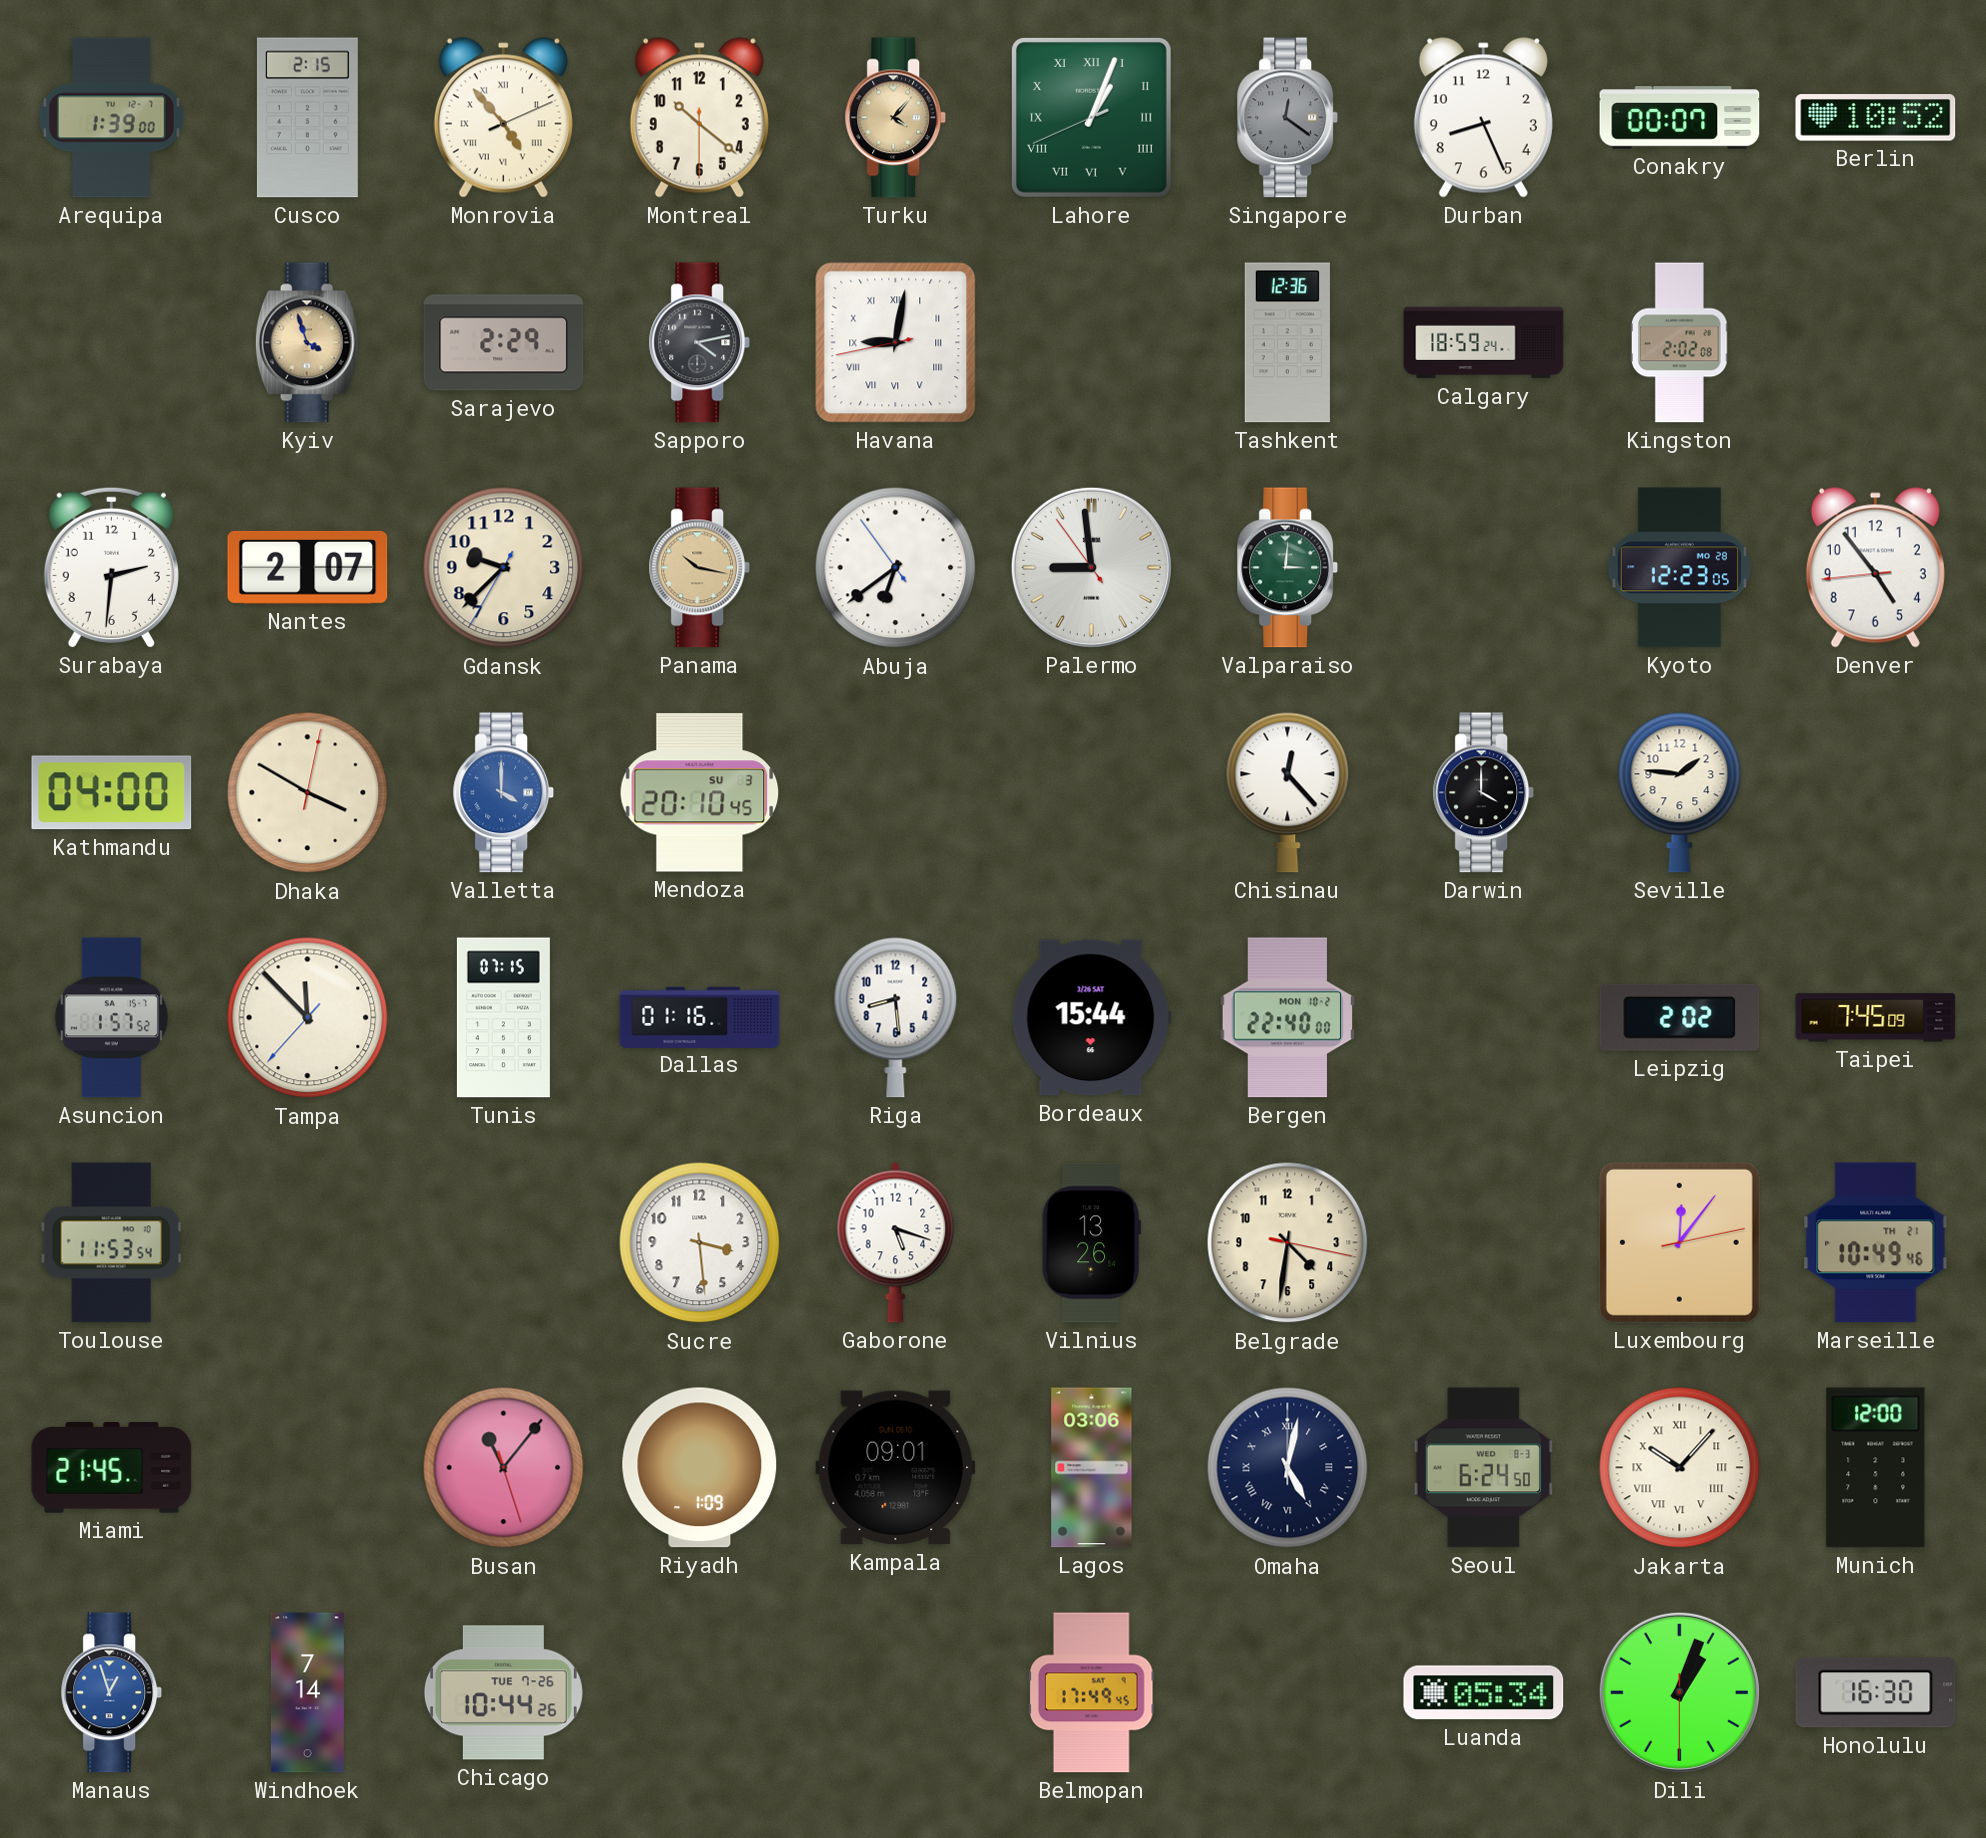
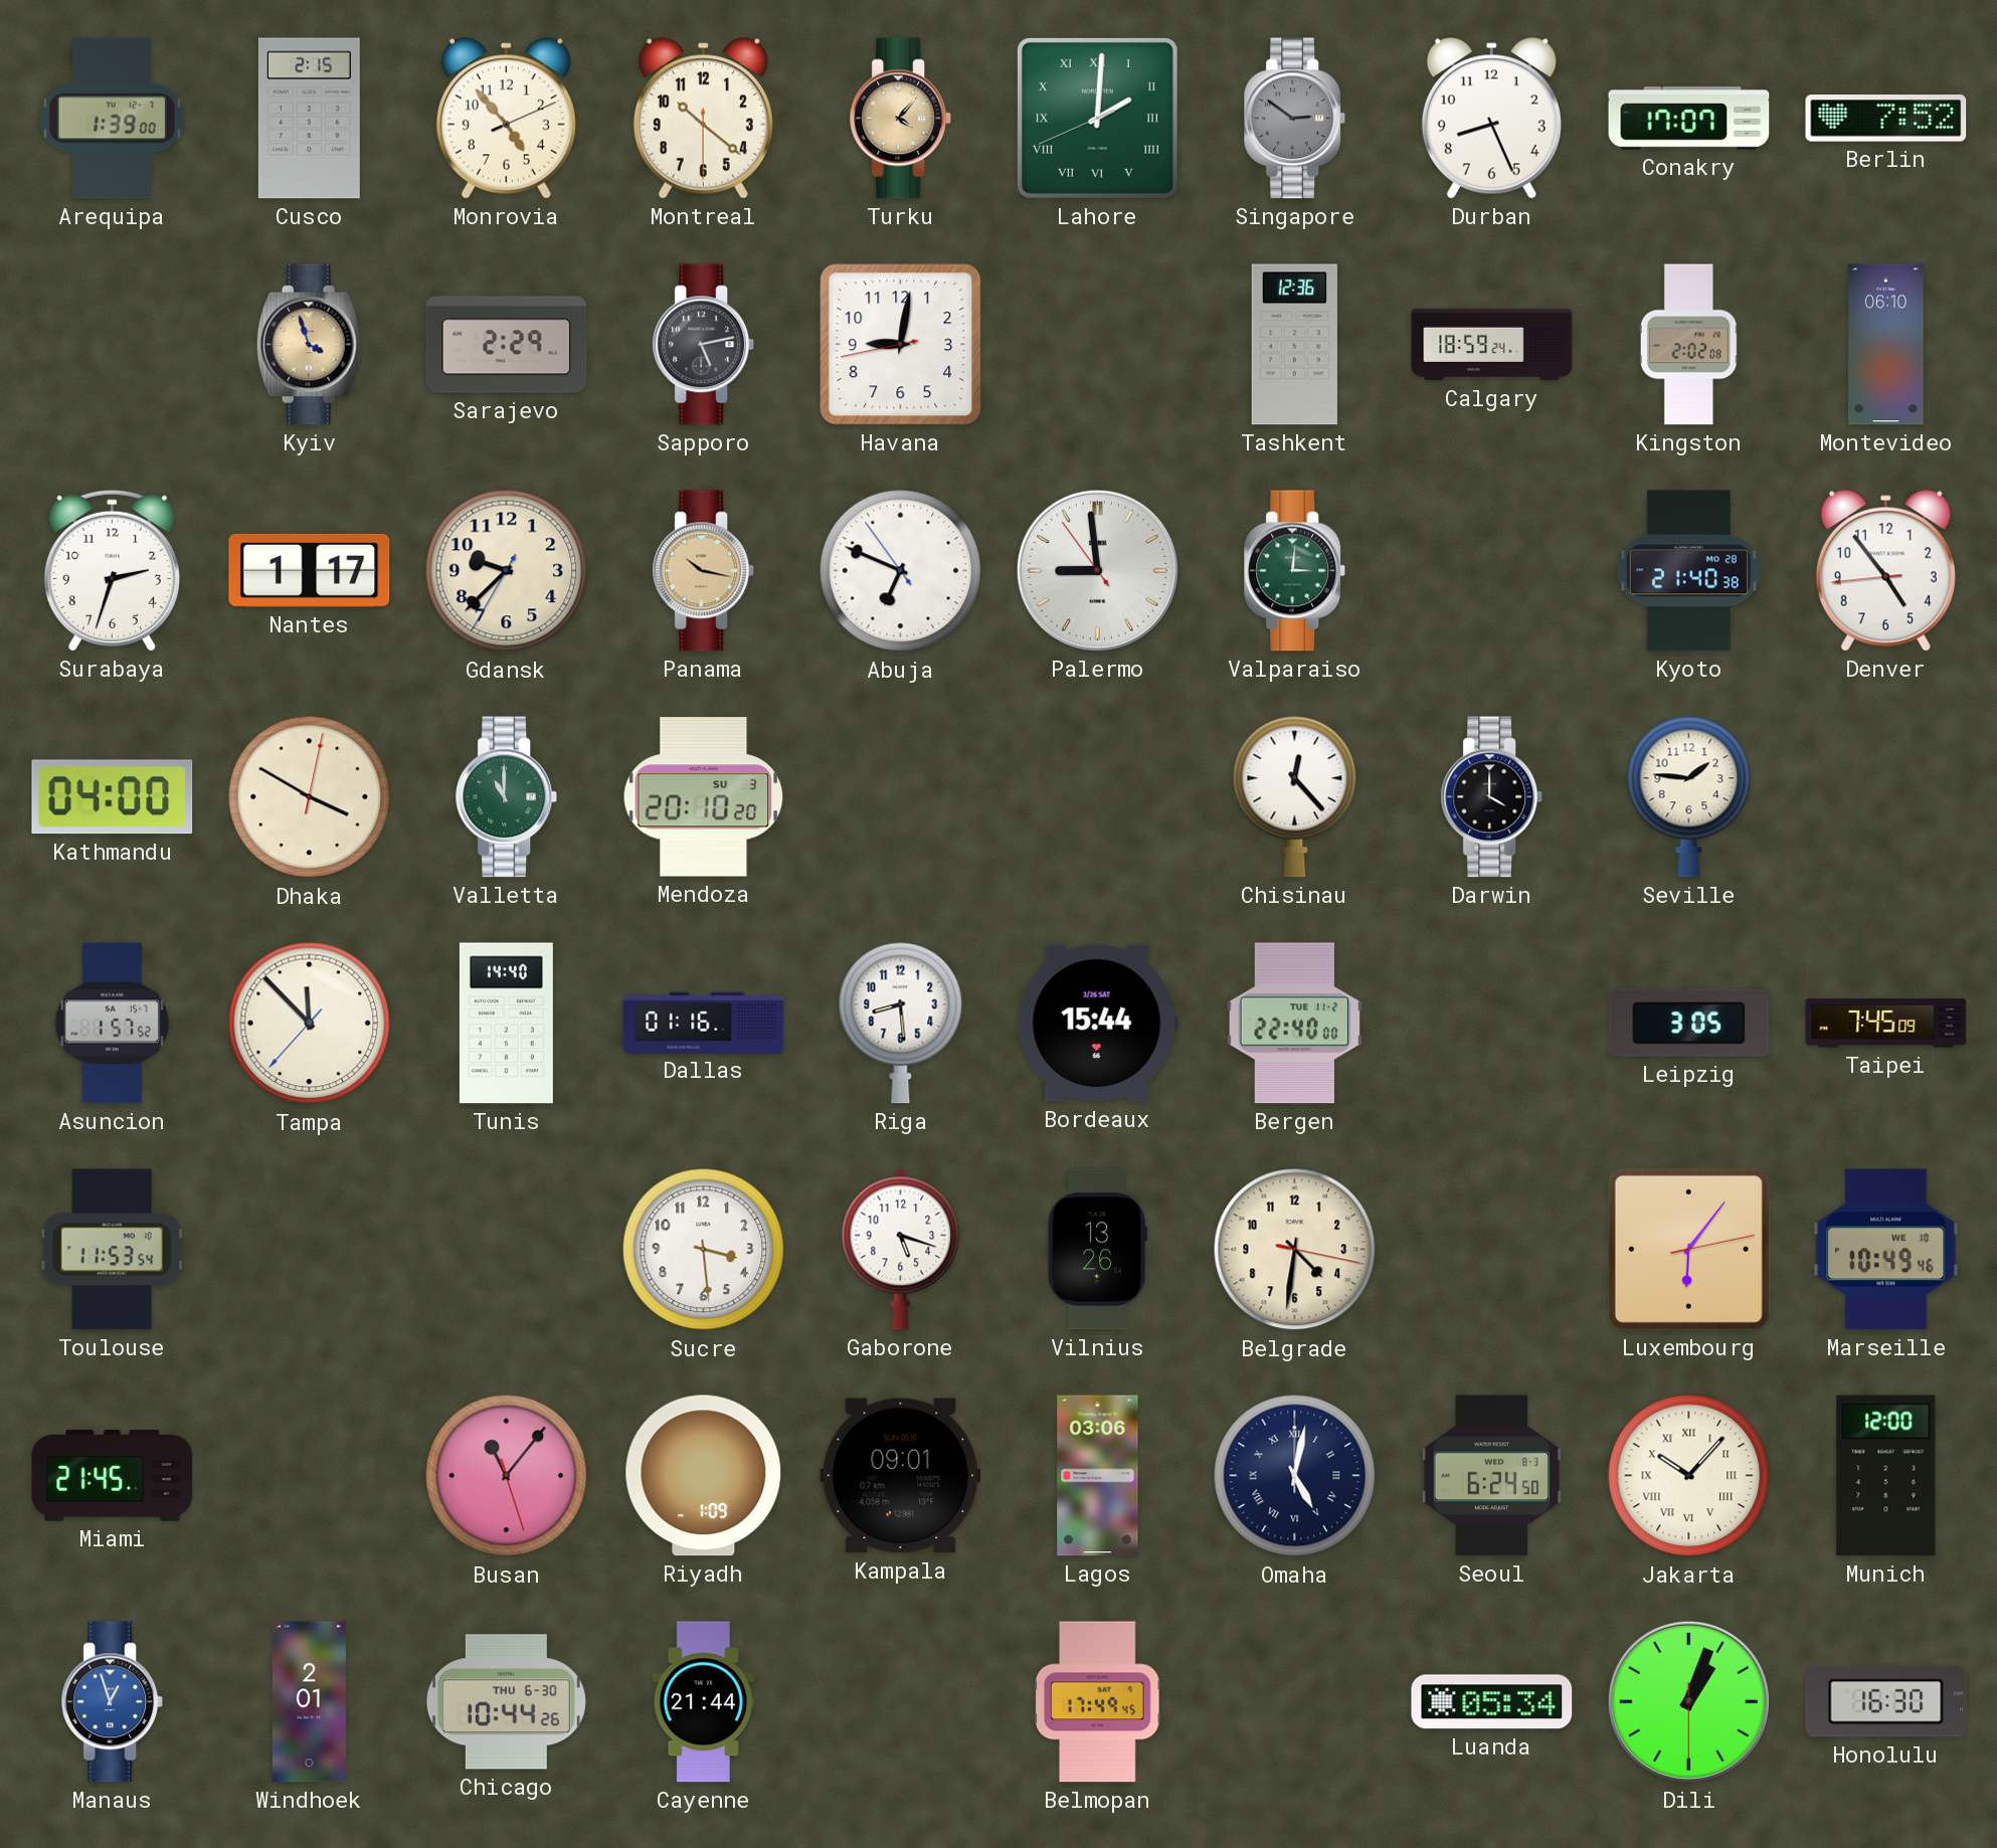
Monrovia numerals: Roman -> Arabic (506, 119)
Lahore: 1:03 -> 2:00 (1097, 118)
Singapore: 12:21 -> 2:51 (1295, 119)
Conakry: 00:07 -> 17:07 (1689, 119)
Berlin: 10:52 -> 7:52 (1886, 119)
Sapporo: 4:13 -> 5:13 (704, 345)
Havana numerals: Roman -> Arabic (901, 345)
Montevideo: none -> 06:10 (1886, 345)
Surabaya: 2:31 -> 2:33 (112, 570)
Nantes: 2:07 -> 1:17 (310, 570)
Abuja: 6:38 -> 6:48 (901, 571)
Kyoto: 12:23 -> 21:40 (1688, 571)
Valletta: 4:00 -> 11:00 (507, 797)
Valletta dial: blue -> green (507, 797)
Mendoza: 20:10:45 -> 20:10:20 (704, 797)
Tunis: 07:15 -> 14:40 (506, 1024)
Bergen date: MON 10-2 -> TUE 11-2 (1295, 1024)
Leipzig: 2:02 -> 3:05 (1689, 1023)
Luxembourg: 12:06 -> 6:06 (1688, 1249)
Marseille date: TH 21 -> WE 10 (1886, 1250)
Windhoek: 7:14 -> 2:01 (309, 1702)
Chicago date: TUE 7-26 -> THU 6-30 (506, 1702)
Cayenne: none -> 21:44 (703, 1702)
